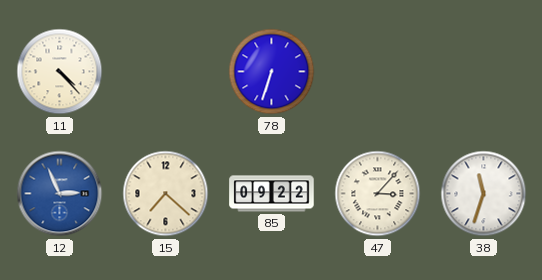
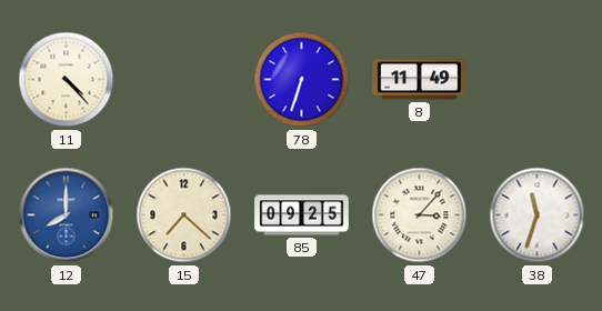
8: none -> 11:49 (420, 80)
12: 2:56 -> 8:00 (67, 215)
85: 09:22 -> 09:25 (302, 215)
